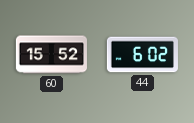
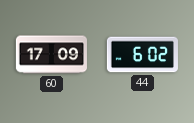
60: 15:52 -> 17:09 (51, 55)
